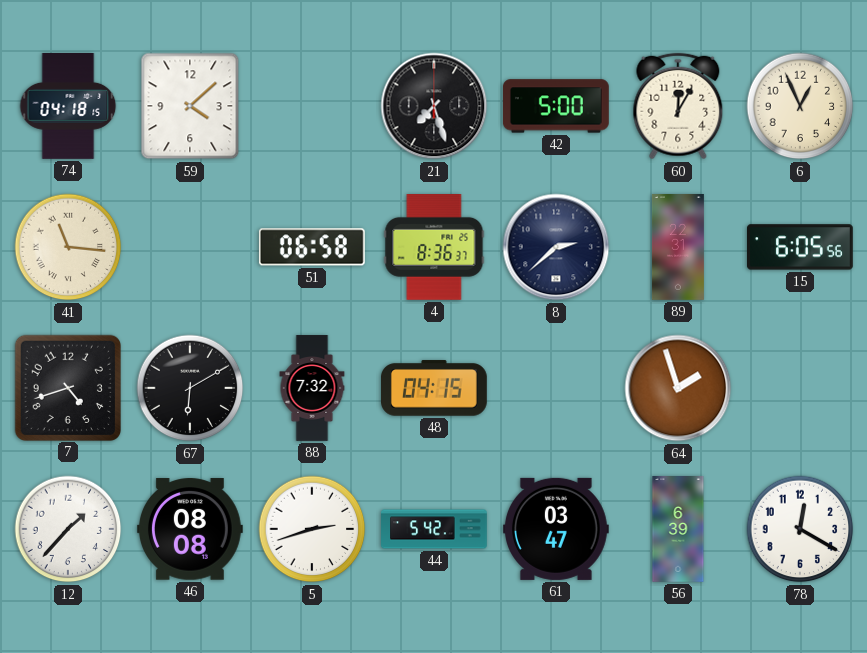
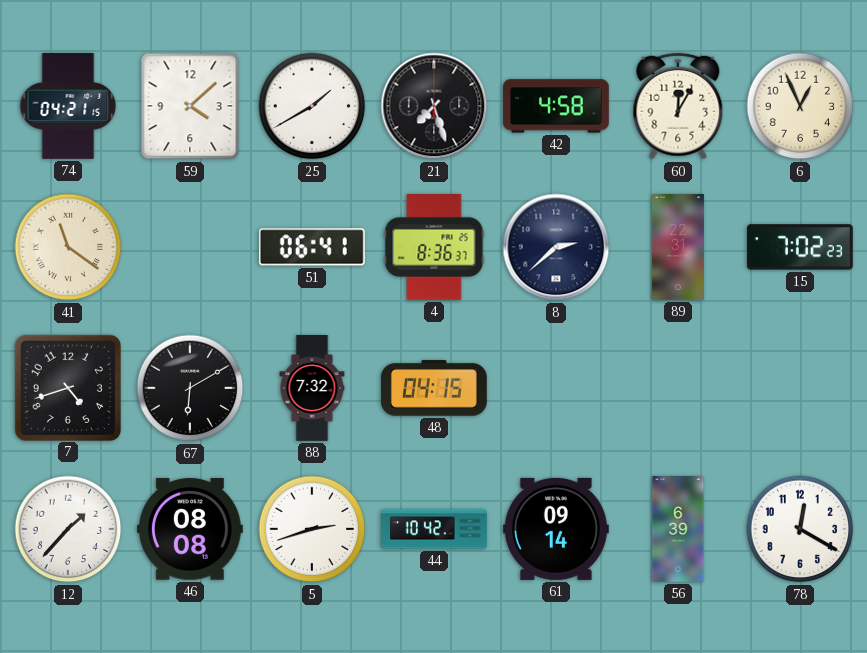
74: 04:18 -> 04:21 (68, 107)
25: none -> 1:40 (312, 106)
42: 5:00 -> 4:58 (556, 106)
41: 11:16 -> 11:21 (68, 247)
51: 06:58 -> 06:41 (312, 247)
15: 6:05 -> 7:02 (801, 247)
64: 1:57 -> none (678, 388)
44: 5:42 -> 10:42 (434, 529)
61: 03:47 -> 09:14 (556, 529)
